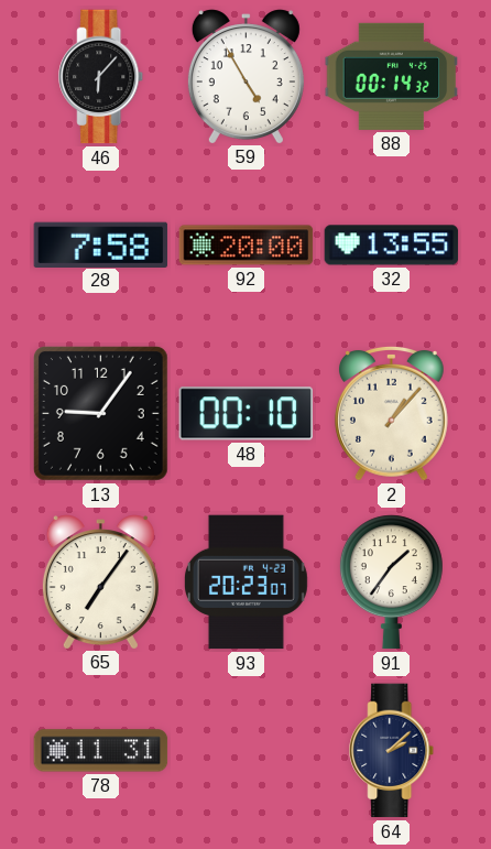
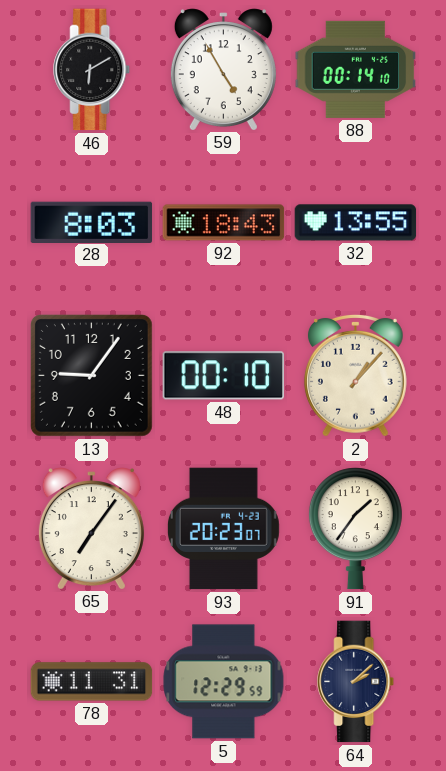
46: 6:07 -> 6:10 (92, 70)
88: 00:14:32 -> 00:14:10 (356, 69)
28: 7:58 -> 8:03 (92, 222)
92: 20:00 -> 18:43 (224, 223)
5: none -> 12:29 (224, 682)
